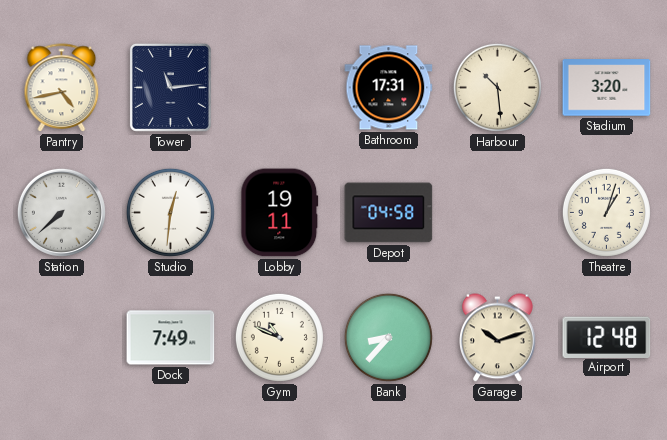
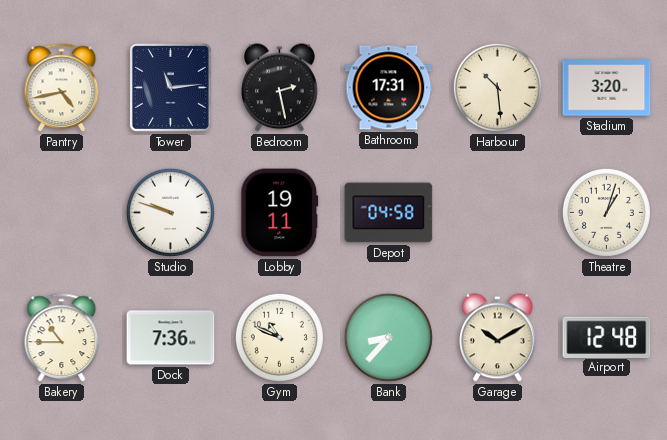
Bedroom: none -> 2:28 (280, 88)
Station: 7:38 -> none (61, 212)
Studio: 12:31 -> 9:48 (170, 212)
Bakery: none -> 10:45 (62, 338)
Dock: 7:49 -> 7:36 (171, 338)
Garage: 10:12 -> 10:10 (498, 338)
